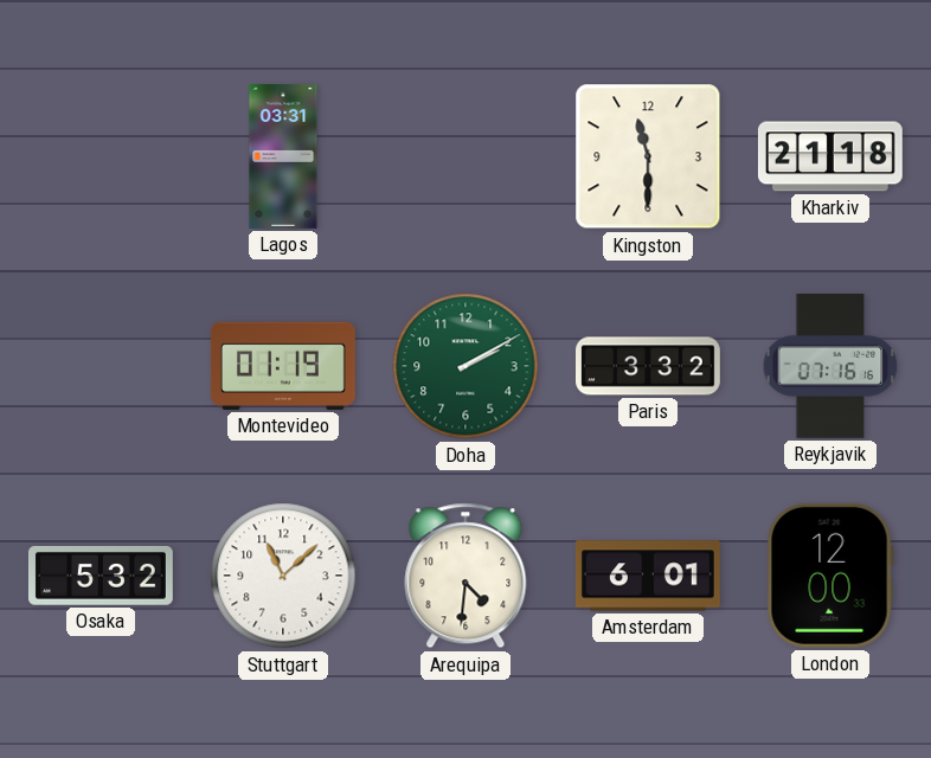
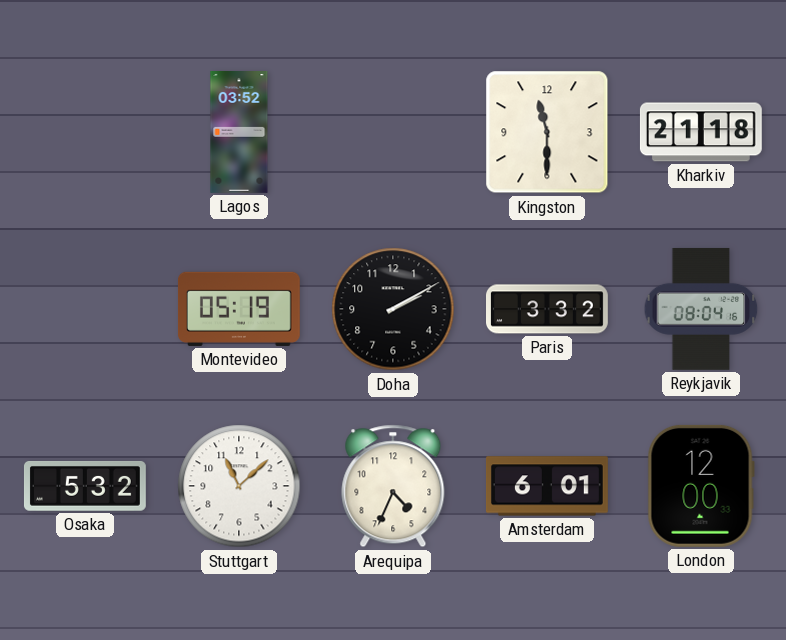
Lagos: 03:31 -> 03:52 (239, 133)
Montevideo: 01:19 -> 05:19 (239, 309)
Doha dial: green -> black (393, 309)
Reykjavik: 07:16 -> 08:04 (701, 309)
Arequipa: 4:31 -> 4:34 (393, 486)
